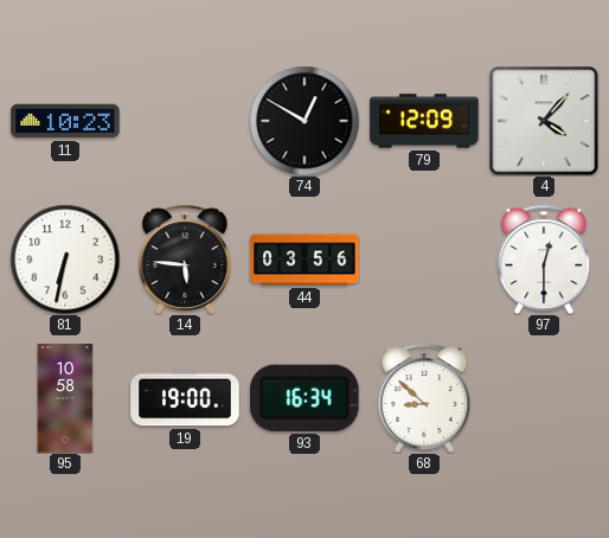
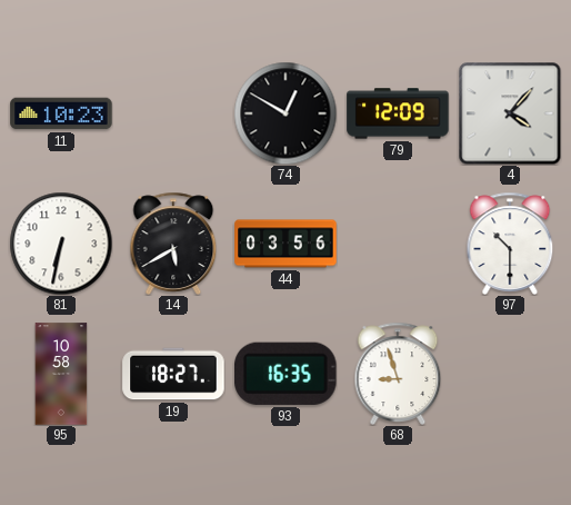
14: 5:46 -> 5:40 (173, 244)
97: 12:30 -> 10:30 (510, 244)
19: 19:00 -> 18:27 (173, 374)
93: 16:34 -> 16:35 (287, 374)
68: 8:52 -> 8:57 (398, 374)
